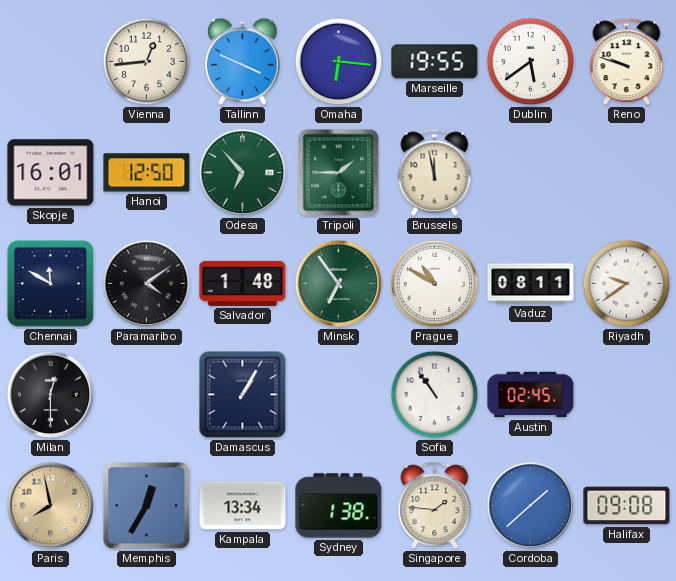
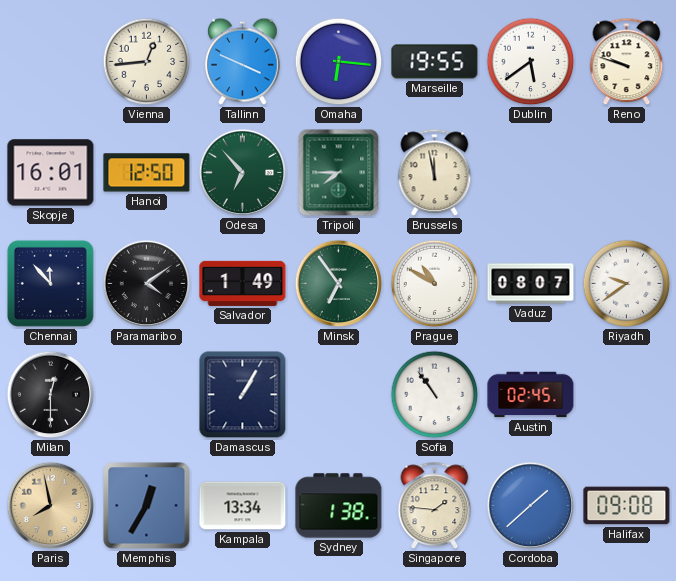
Tripoli: 1:45 -> 7:45 (339, 173)
Chennai: 11:50 -> 11:53 (50, 283)
Salvador: 1:48 -> 1:49 (243, 283)
Vaduz: 08:11 -> 08:07 (531, 284)
